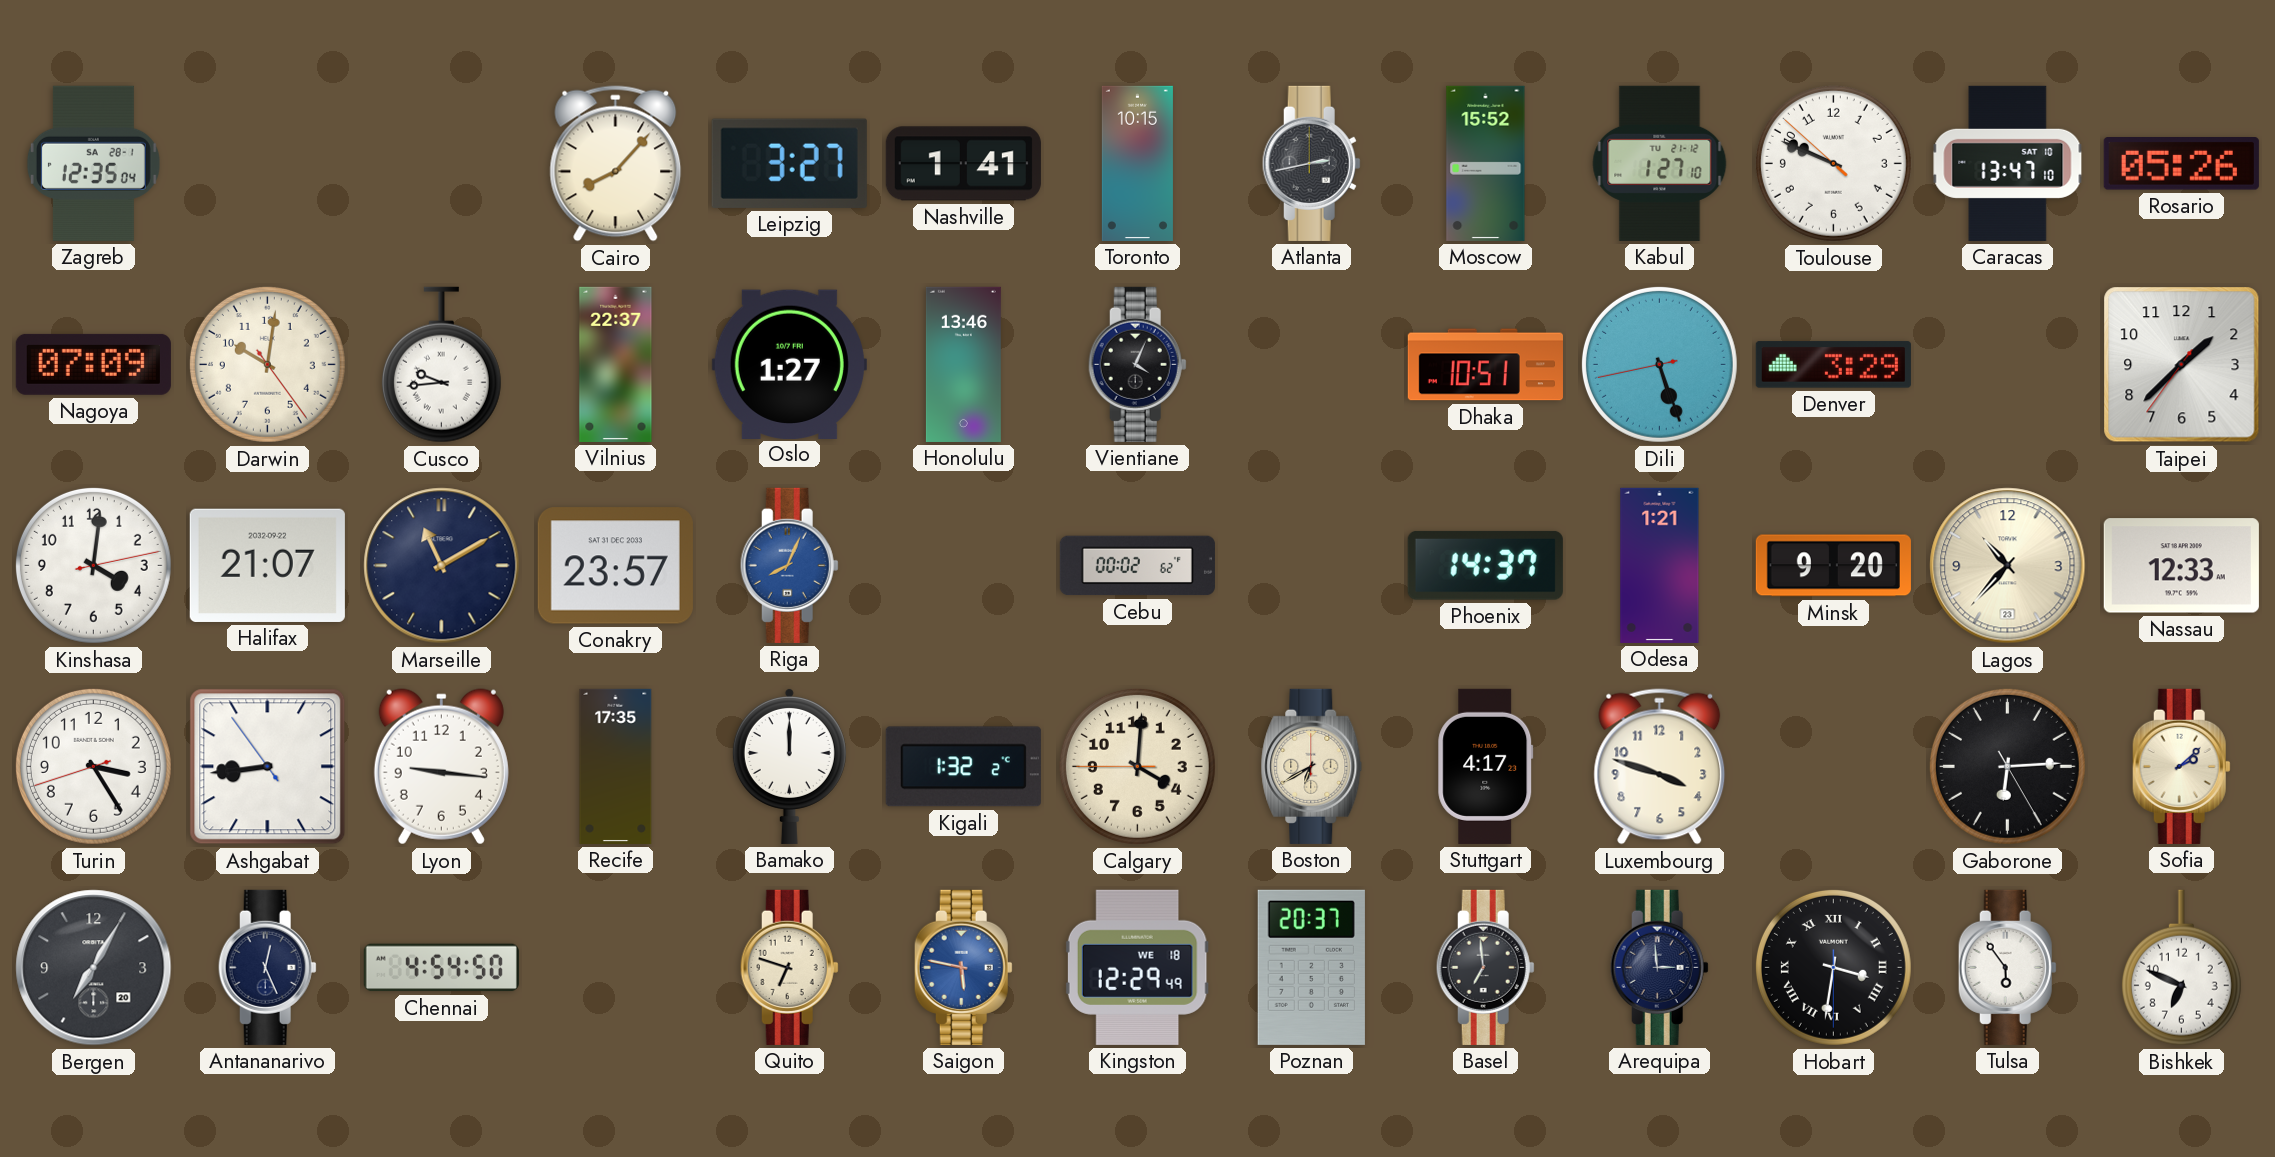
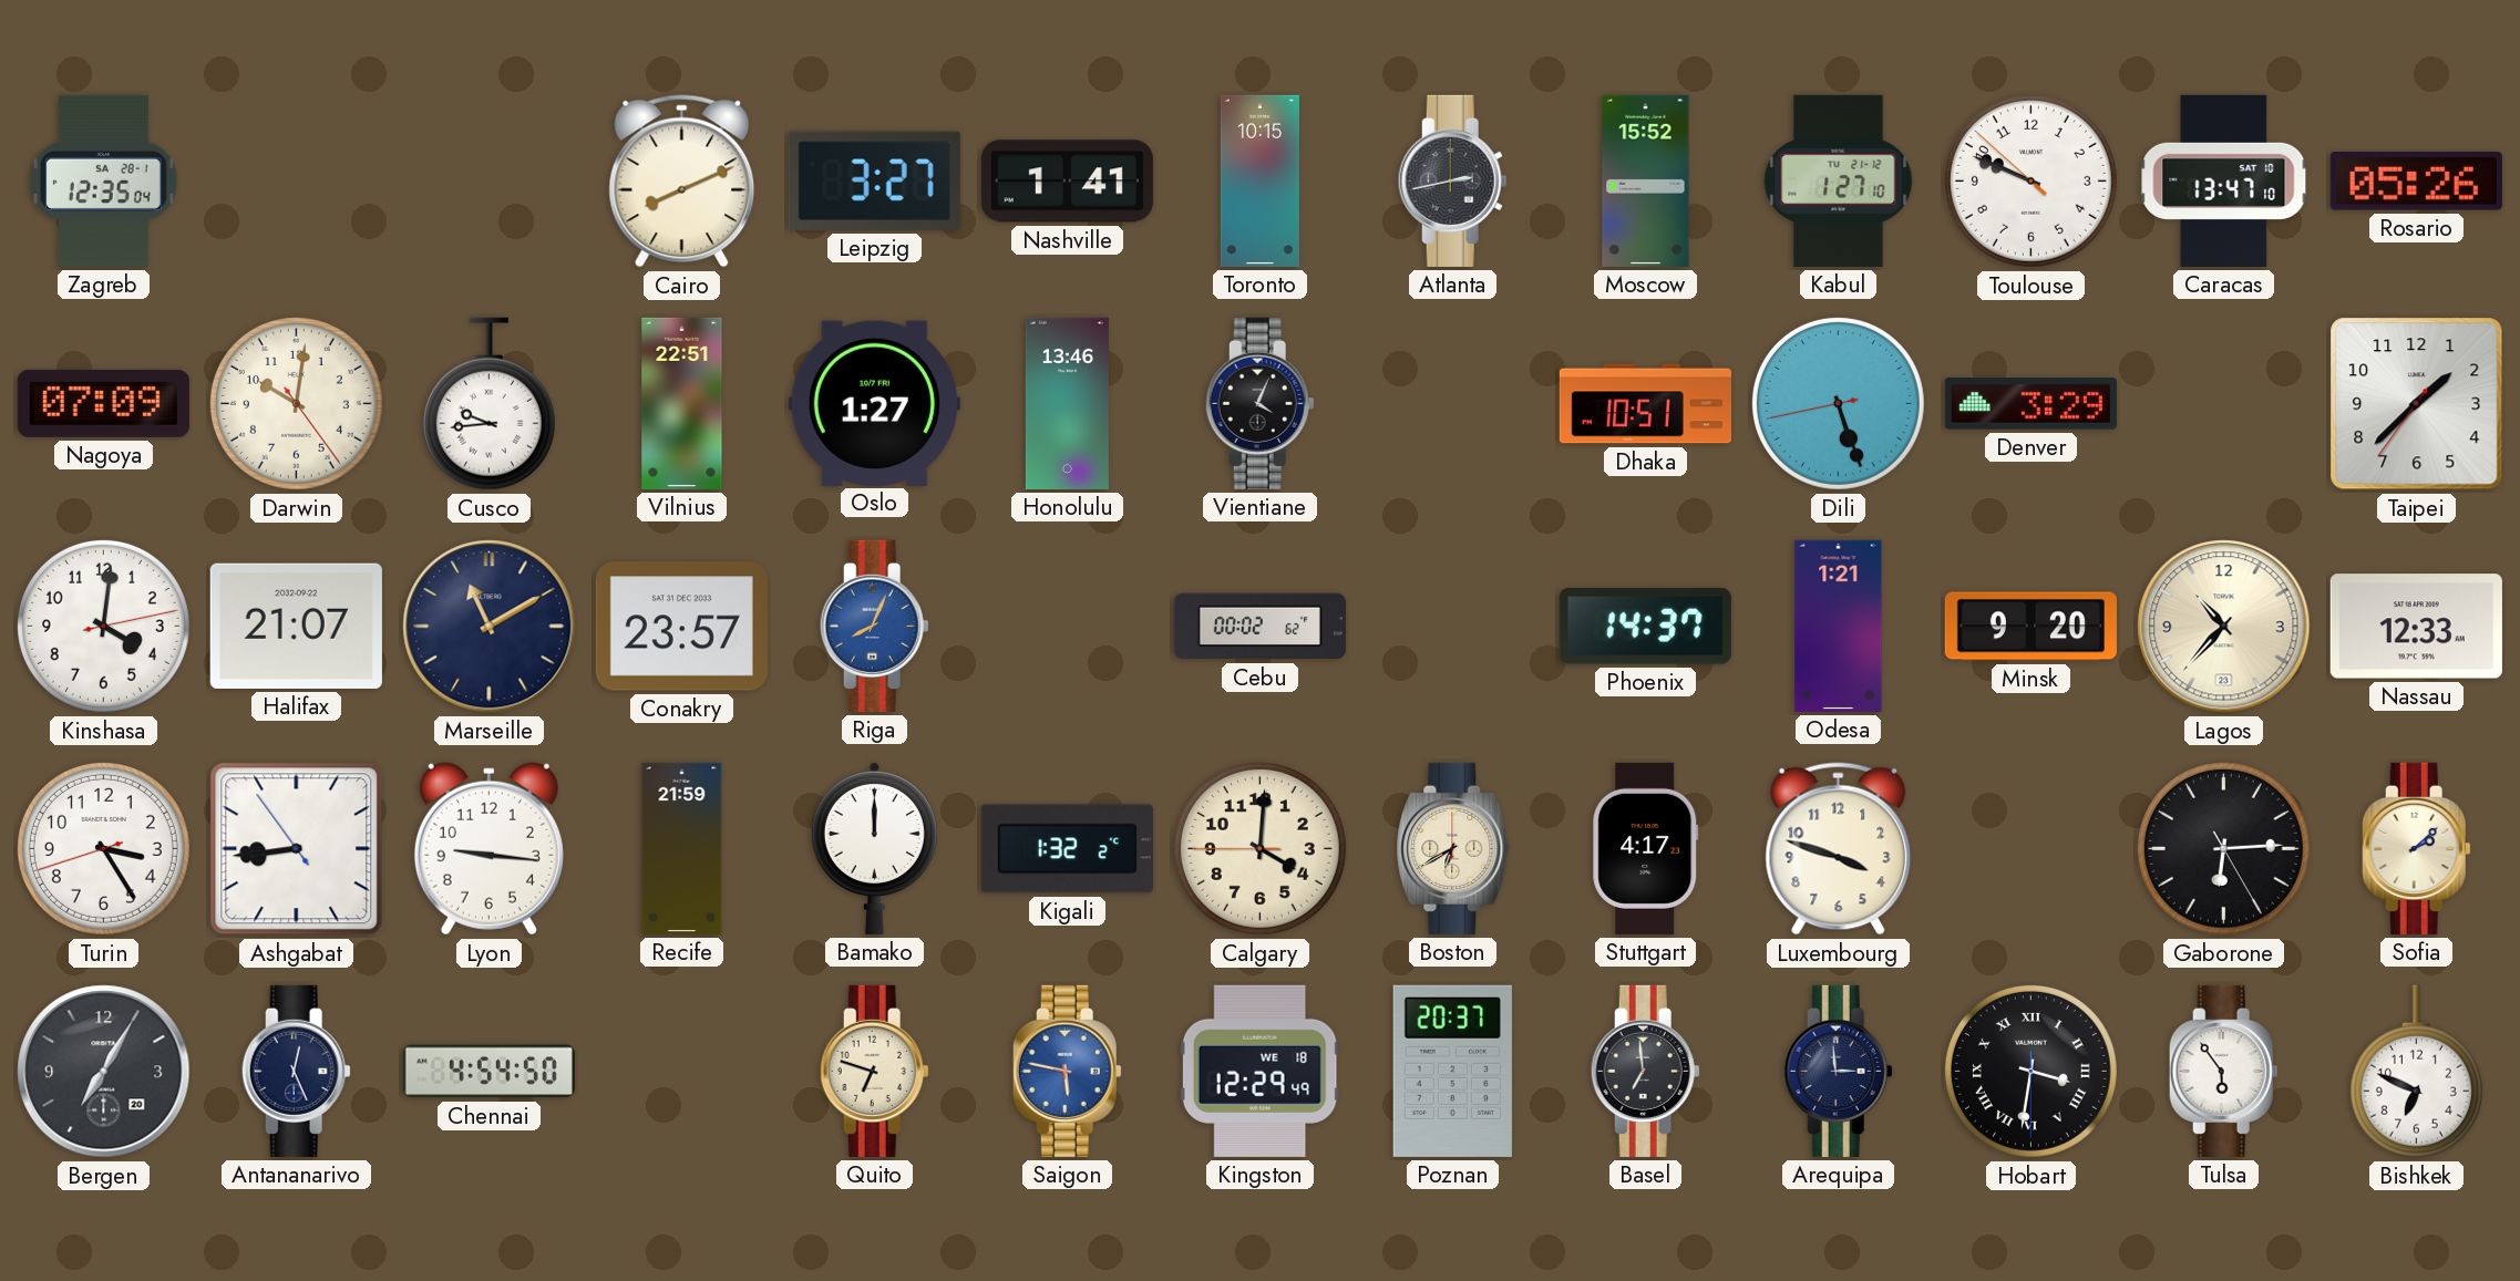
Cairo: 8:07 -> 8:11 (682, 182)
Vilnius: 22:37 -> 22:51 (682, 403)
Recife: 17:35 -> 21:59 (682, 848)
